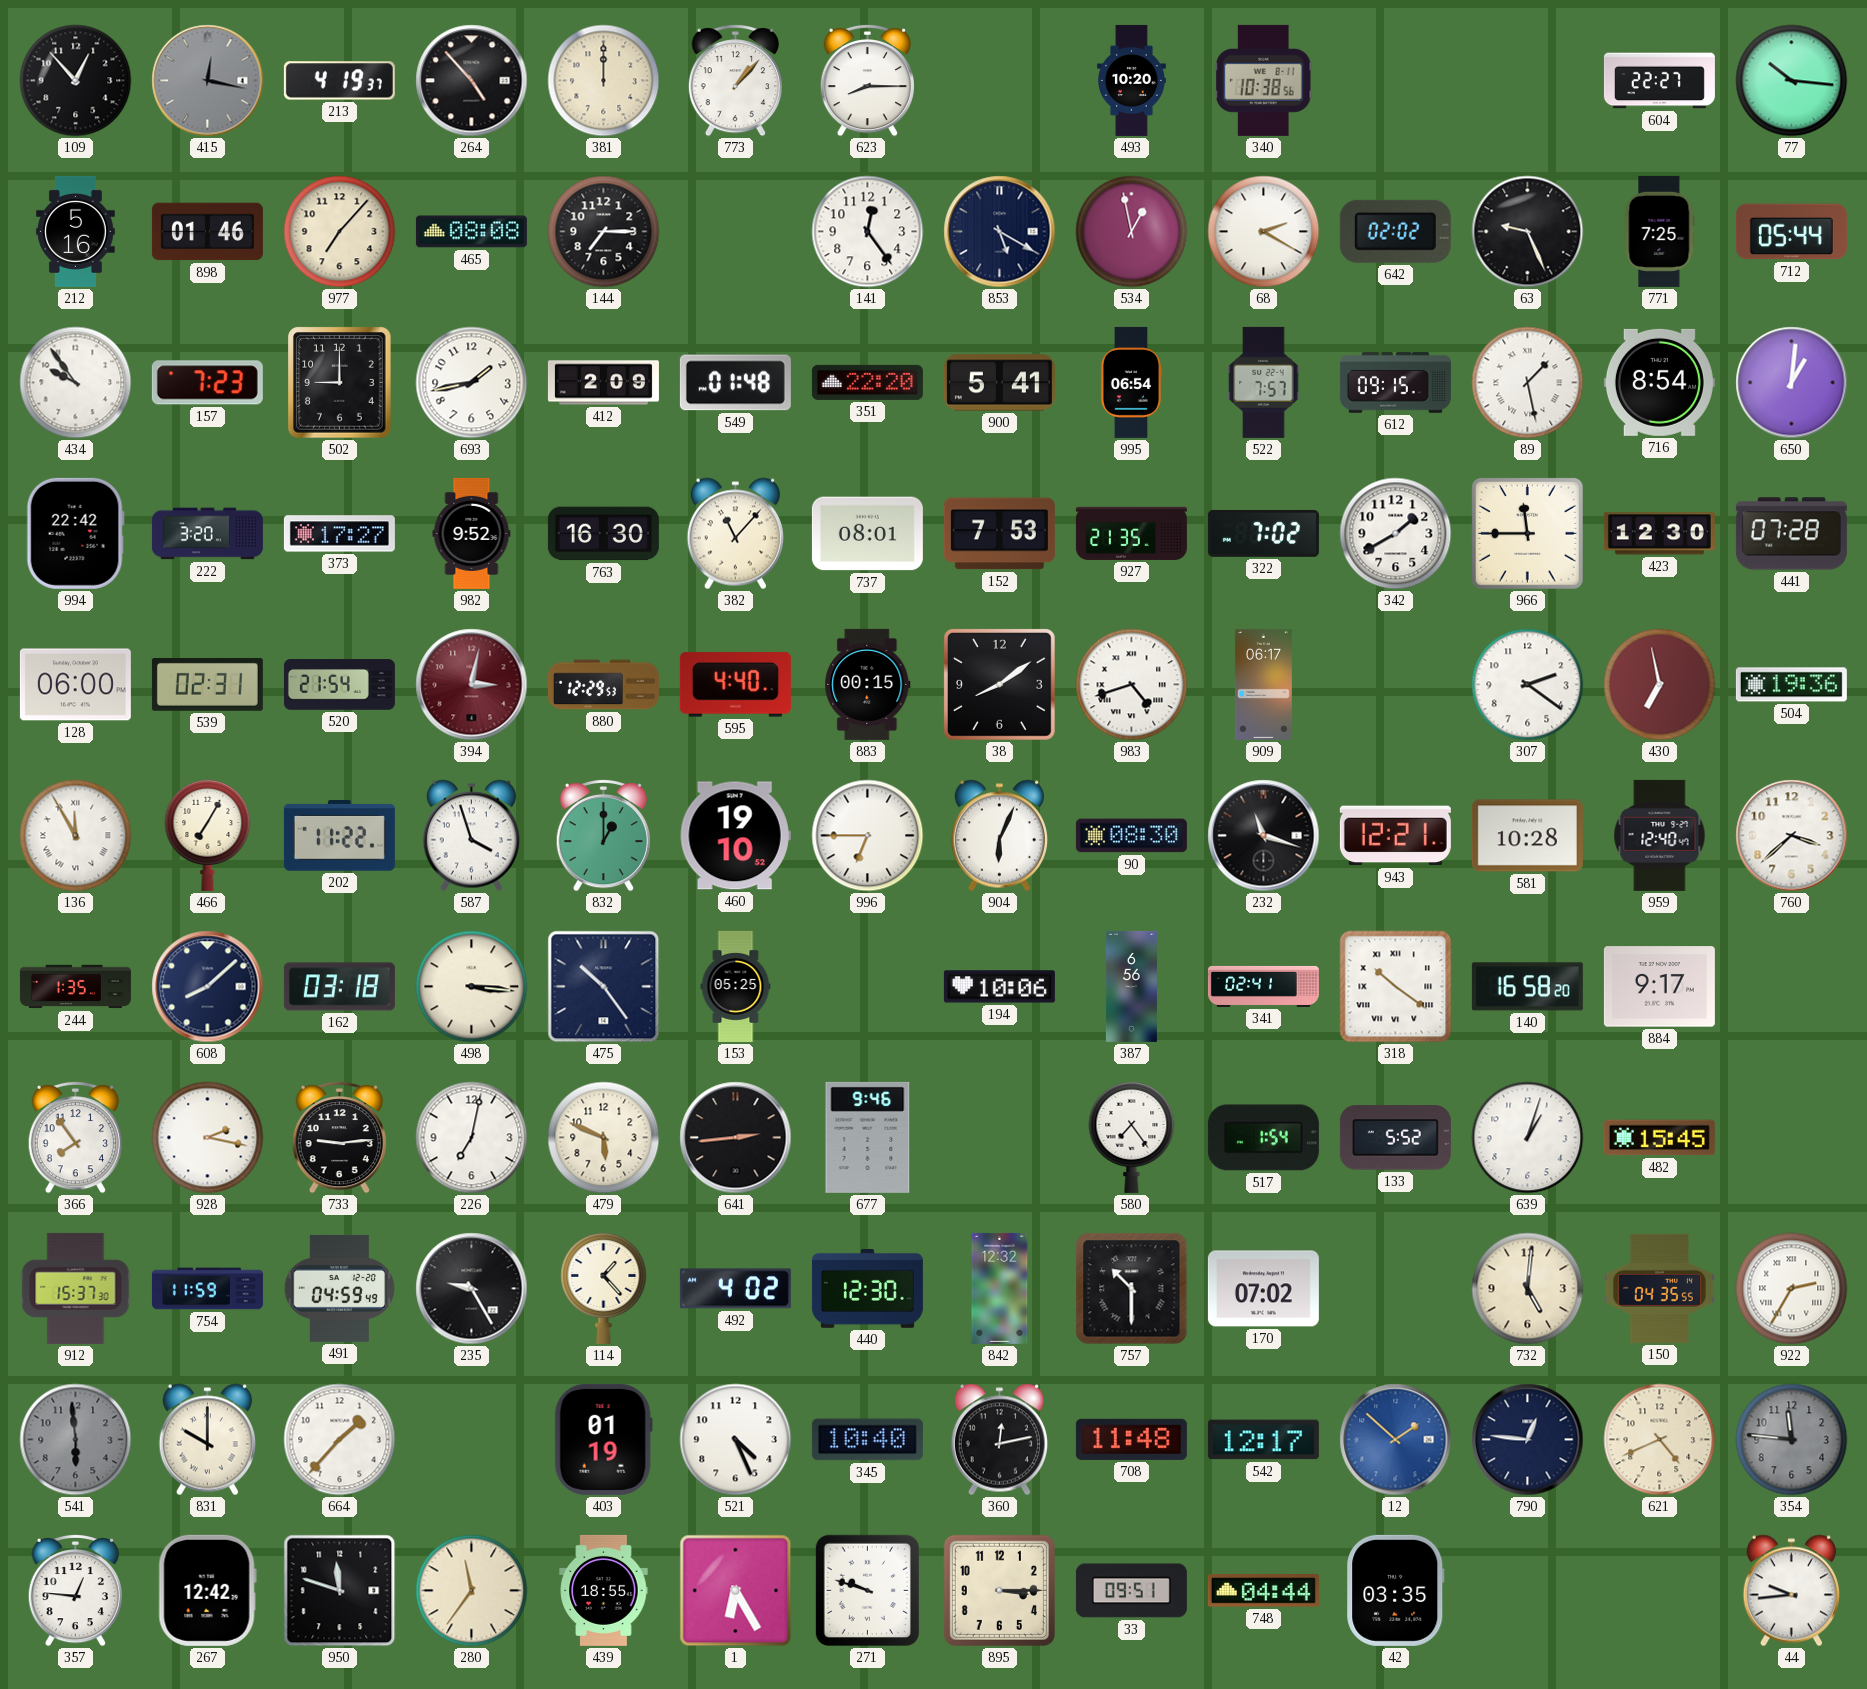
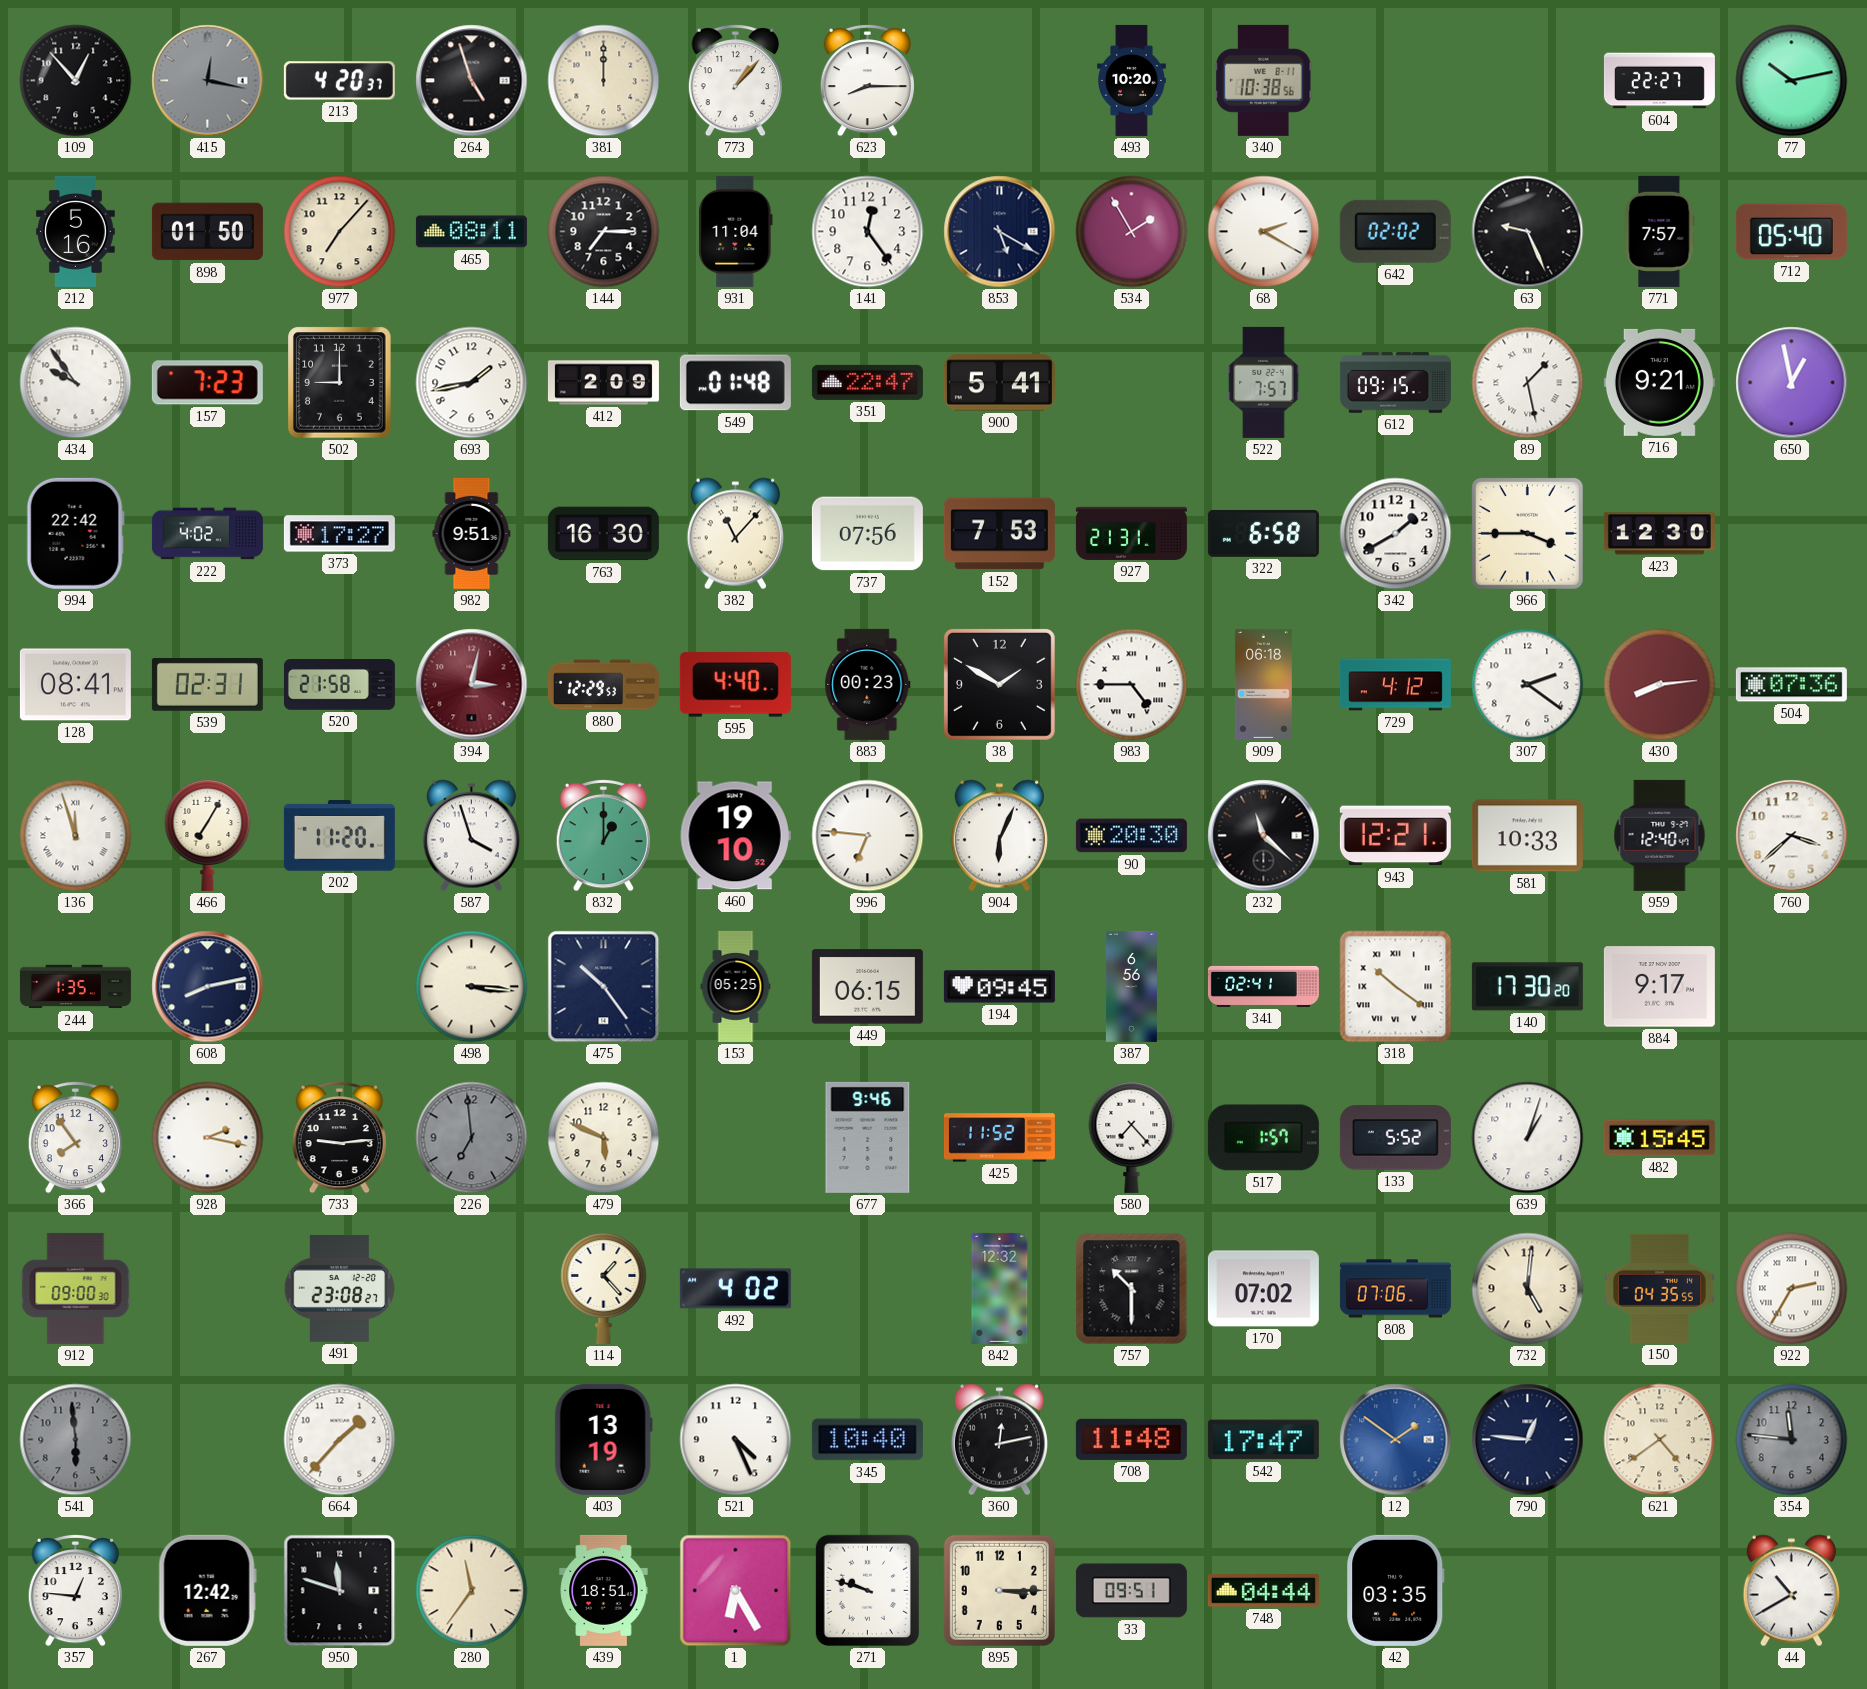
213: 4:19 -> 4:20 (339, 81)
264: 4:53 -> 4:57 (472, 81)
77: 10:16 -> 10:13 (1792, 81)
898: 01:46 -> 01:50 (207, 232)
465: 08:08 -> 08:11 (471, 232)
931: none -> 11:04 (736, 231)
534: 12:58 -> 1:55 (1132, 232)
771: 7:25 -> 7:57 (1660, 231)
712: 05:44 -> 05:40 (1791, 232)
351: 22:20 -> 22:47 (867, 382)
995: 06:54 -> none (1131, 382)
716: 8:54 -> 9:21 (1659, 382)
650: 1:01 -> 12:58 (1792, 383)
222: 3:20 -> 4:02 (207, 534)
982: 9:52 -> 9:51 (472, 533)
737: 08:01 -> 07:56 (867, 534)
927: 21:35 -> 21:31 (1131, 533)
322: 7:02 -> 6:58 (1263, 533)
966: 11:45 -> 3:45 (1527, 533)
441: 07:28 -> none (1791, 534)
128: 06:00 -> 08:41 (75, 685)
520: 21:54 -> 21:58 (339, 685)
883: 00:15 -> 00:23 (868, 684)
38: 8:09 -> 1:50 (999, 684)
983: 4:42 -> 4:45 (1132, 685)
909: 06:17 -> 06:18 (1263, 684)
729: none -> 4:12 (1395, 685)
430: 6:58 -> 8:14 (1660, 685)
504: 19:36 -> 07:36 (1791, 685)
136: 11:55 -> 11:57 (76, 836)
202: 11:22 -> 11:20 (339, 836)
996: 6:45 -> 6:46 (868, 836)
90: 08:30 -> 20:30 (1131, 836)
232: 11:18 -> 11:22 (1264, 836)
581: 10:28 -> 10:33 (1527, 836)
608: 8:08 -> 8:13 (208, 987)
162: 03:18 -> none (339, 987)
449: none -> 06:15 (867, 987)
194: 10:06 -> 09:45 (999, 987)
140: 16:58 -> 17:30 (1527, 987)
226: 7:02 -> 6:59 (472, 1138)
226 dial: white -> grey (472, 1138)
641: 2:44 -> none (736, 1138)
425: none -> 11:52 (999, 1138)
580: 7:24 -> 7:23 (1132, 1138)
517: 1:54 -> 1:57 (1263, 1138)
912: 15:37 -> 09:00 (76, 1288)
754: 11:59 -> none (207, 1289)
491: 04:59 -> 23:08 (339, 1288)
235: 9:25 -> none (472, 1289)
440: 12:30 -> none (867, 1289)
808: none -> 07:06 (1395, 1289)
831: 10:00 -> none (207, 1440)
403: 01:19 -> 13:19 (603, 1439)
542: 12:17 -> 17:47 (1263, 1440)
12: 1:52 -> 1:51 (1396, 1440)
621: 4:41 -> 4:39 (1660, 1440)
439: 18:55 -> 18:51 (604, 1590)
44: 9:44 -> 10:40 (1791, 1591)
